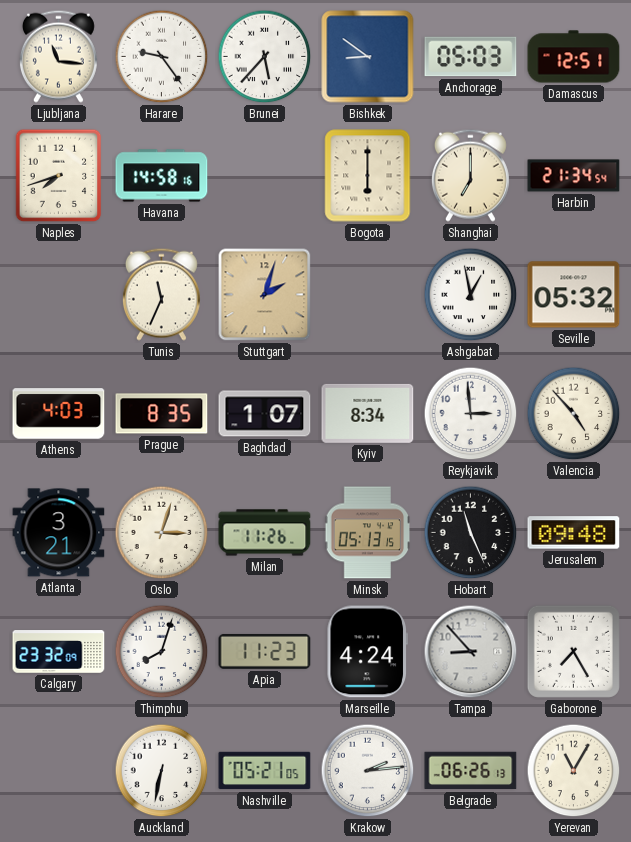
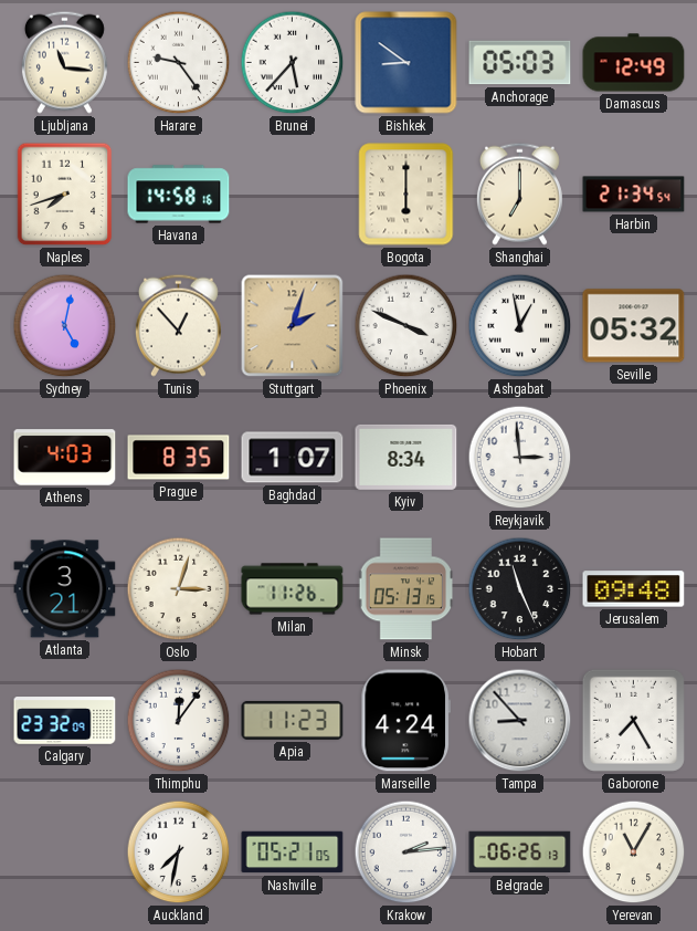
Damascus: 12:51 -> 12:49 (634, 63)
Sydney: none -> 5:02 (65, 326)
Tunis: 11:34 -> 12:53 (178, 325)
Phoenix: none -> 3:49 (406, 326)
Valencia: 4:53 -> none (574, 414)
Thimphu: 8:03 -> 12:06 (179, 721)
Auckland: 6:32 -> 7:32 (179, 852)
